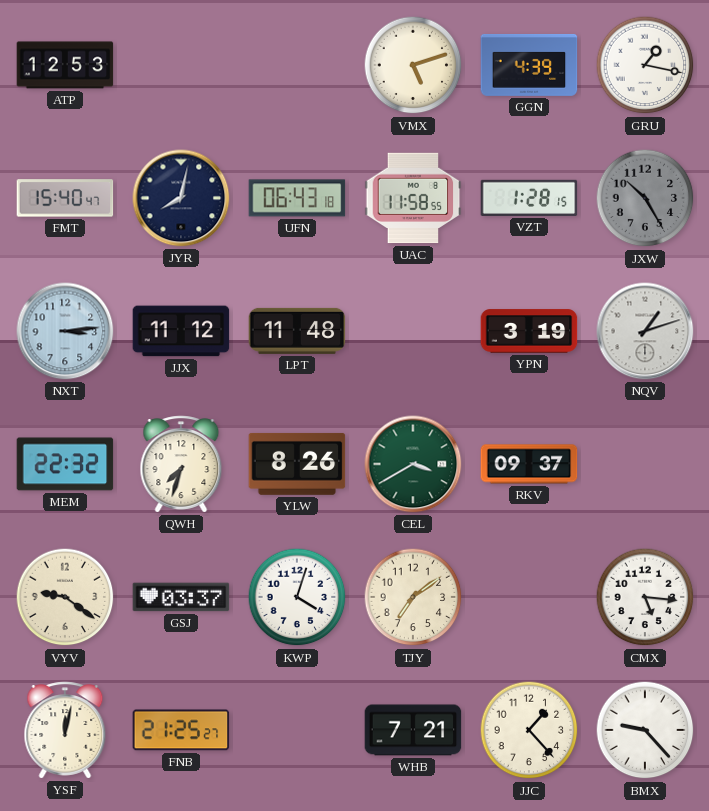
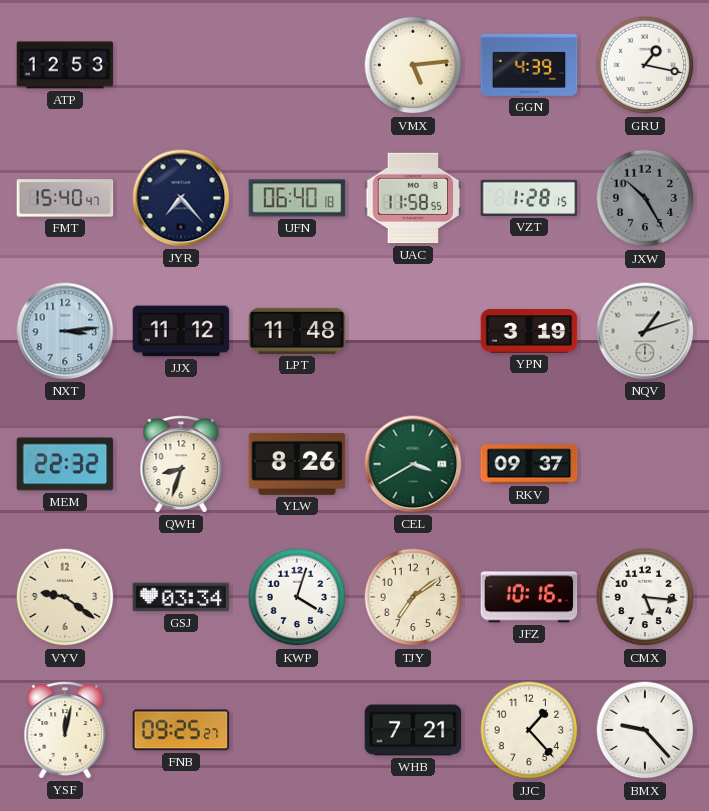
VMX: 5:12 -> 5:14 (413, 65)
JYR: 8:02 -> 7:23 (181, 198)
UFN: 06:43 -> 06:40 (297, 198)
QWH: 7:33 -> 8:33 (181, 464)
GSJ: 03:37 -> 03:34 (181, 597)
JFZ: none -> 10:16 (529, 597)
FNB: 21:25 -> 09:25 (181, 730)
